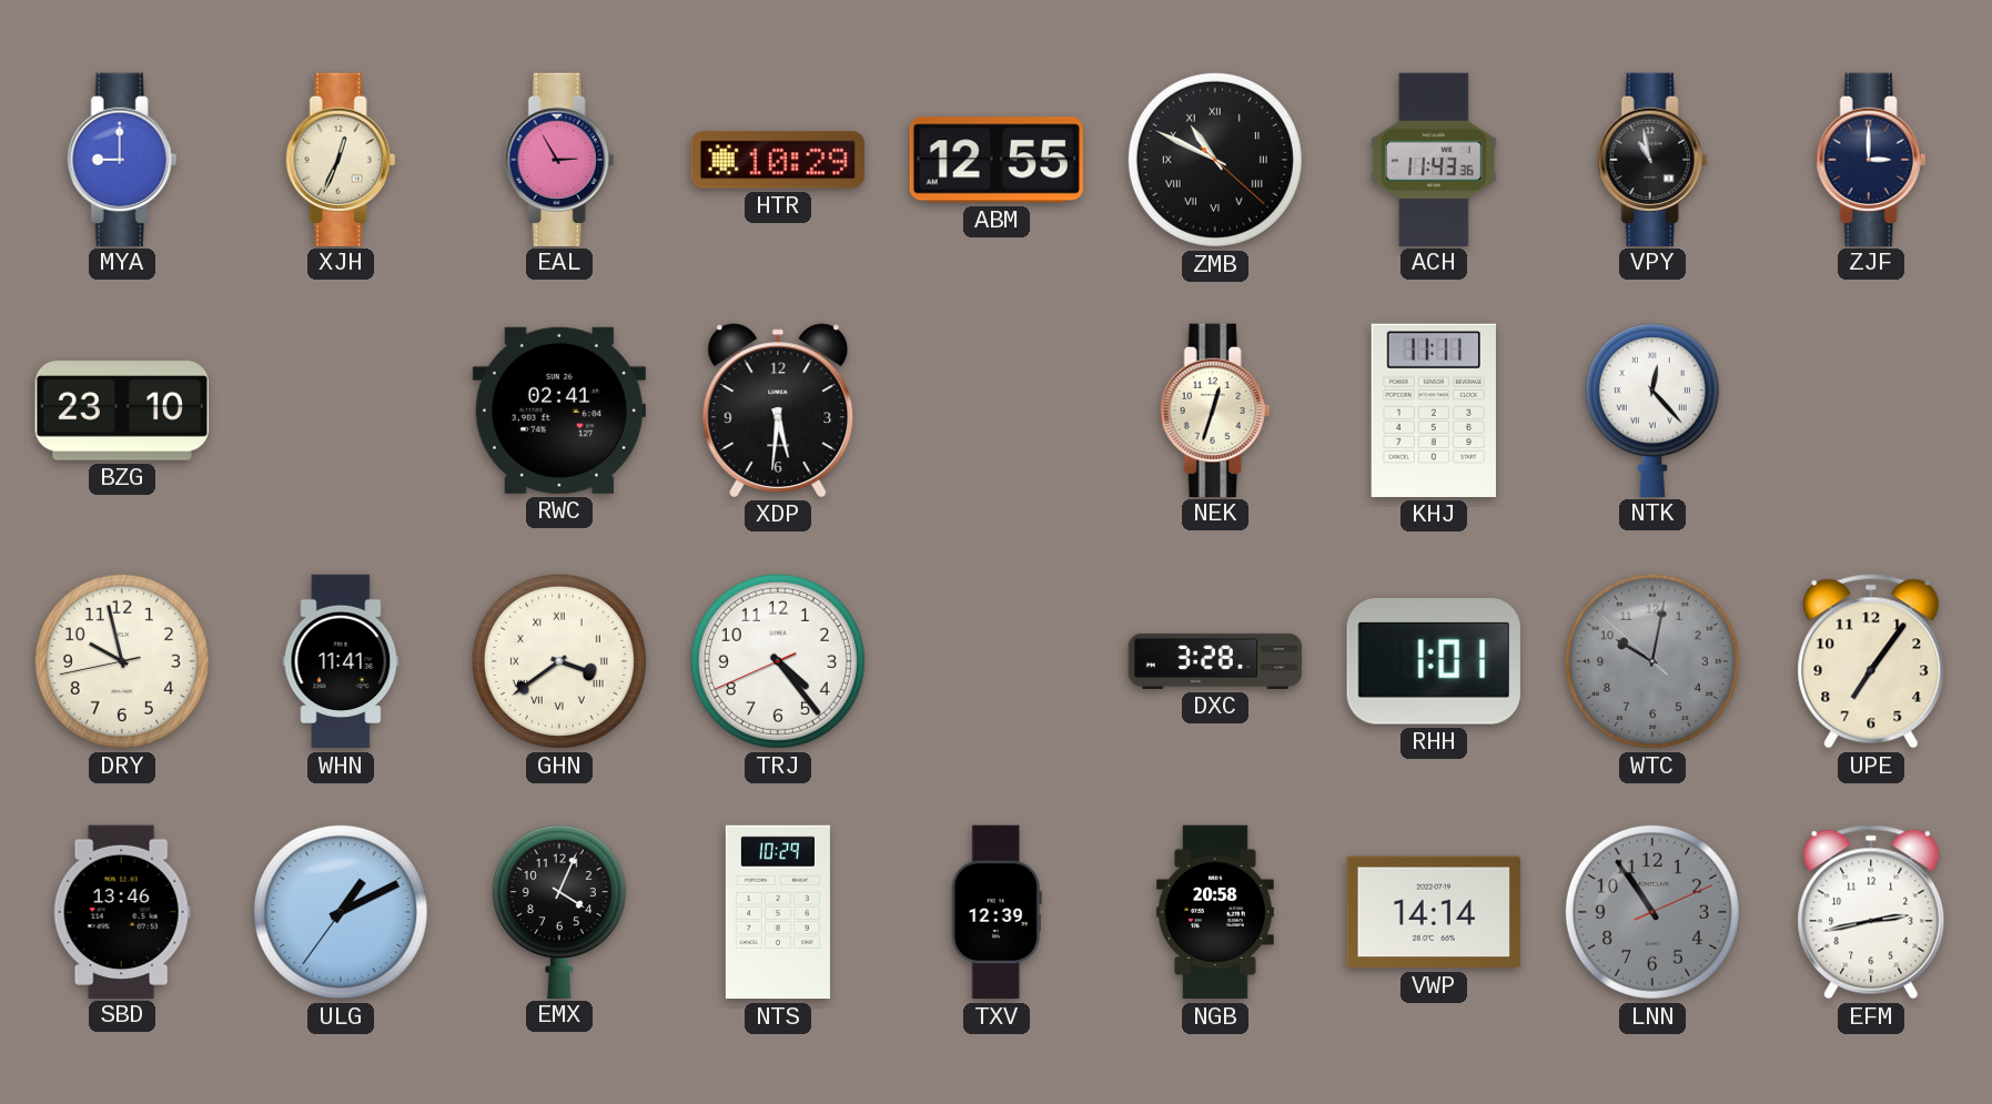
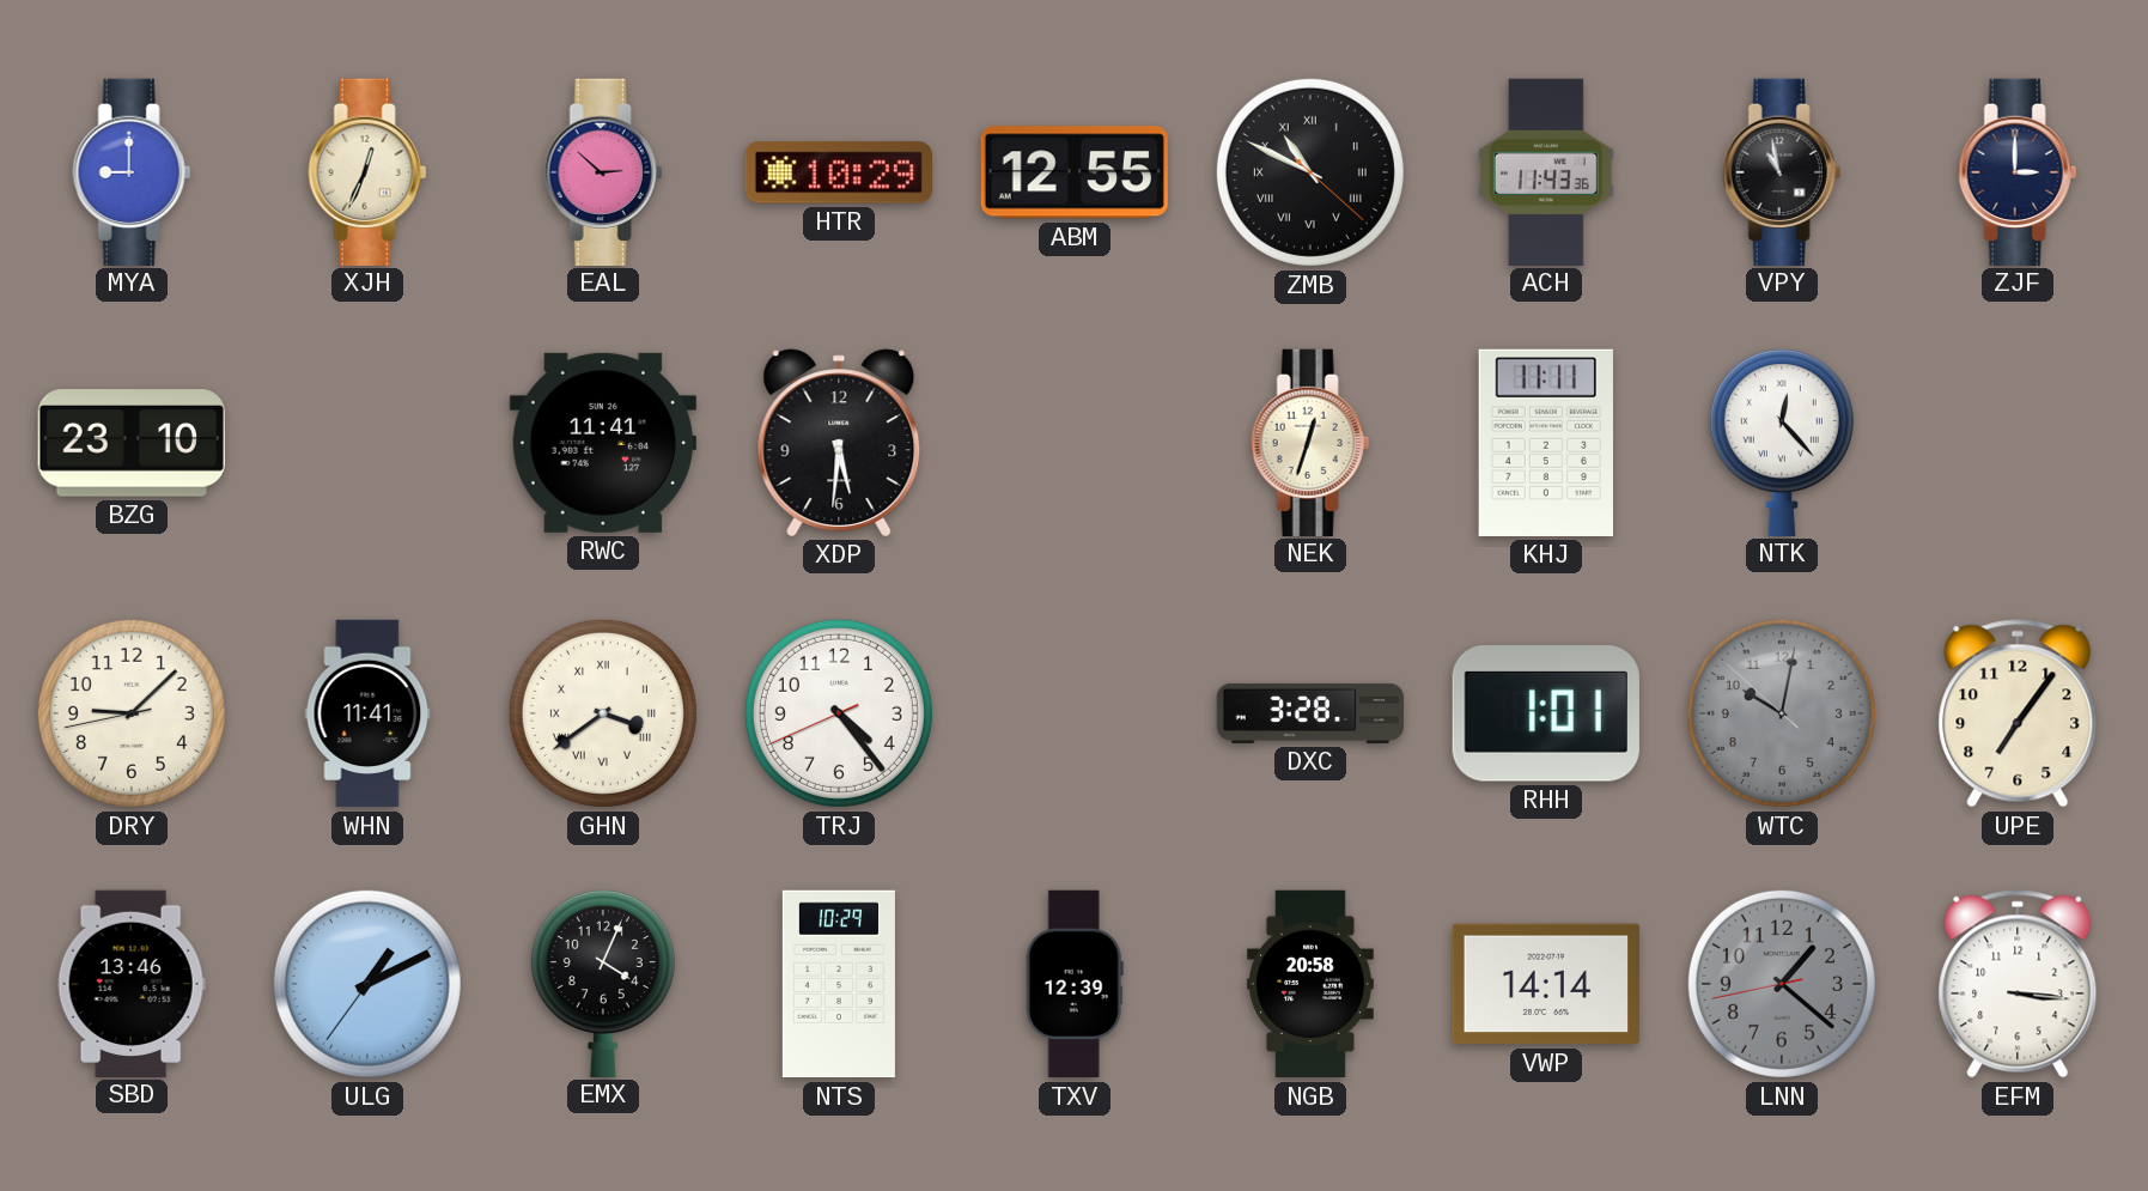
EAL: 2:55 -> 2:52 (603, 171)
RWC: 02:41 -> 11:41 (603, 443)
DRY: 9:57 -> 9:07 (132, 713)
LNN: 10:54 -> 1:21 (1782, 984)
EFM: 2:43 -> 3:16 (2018, 984)
